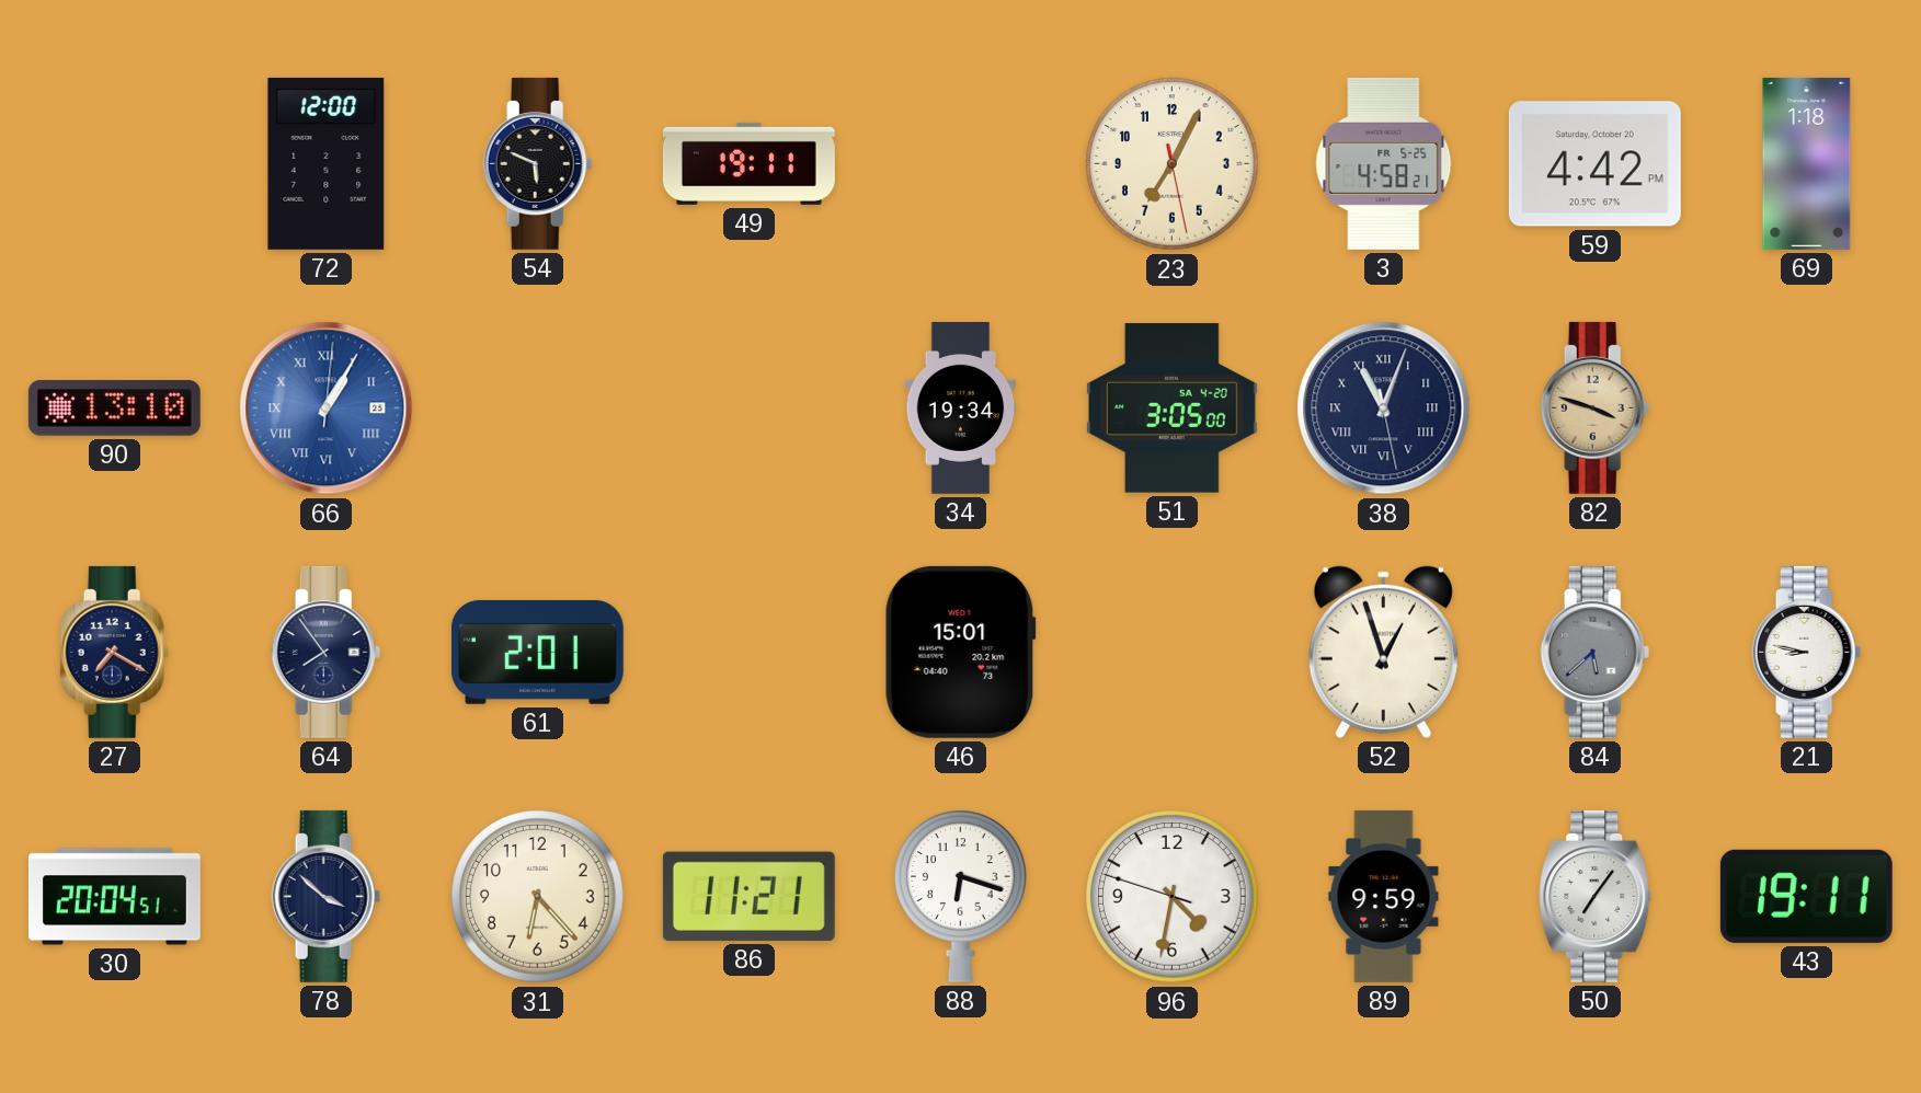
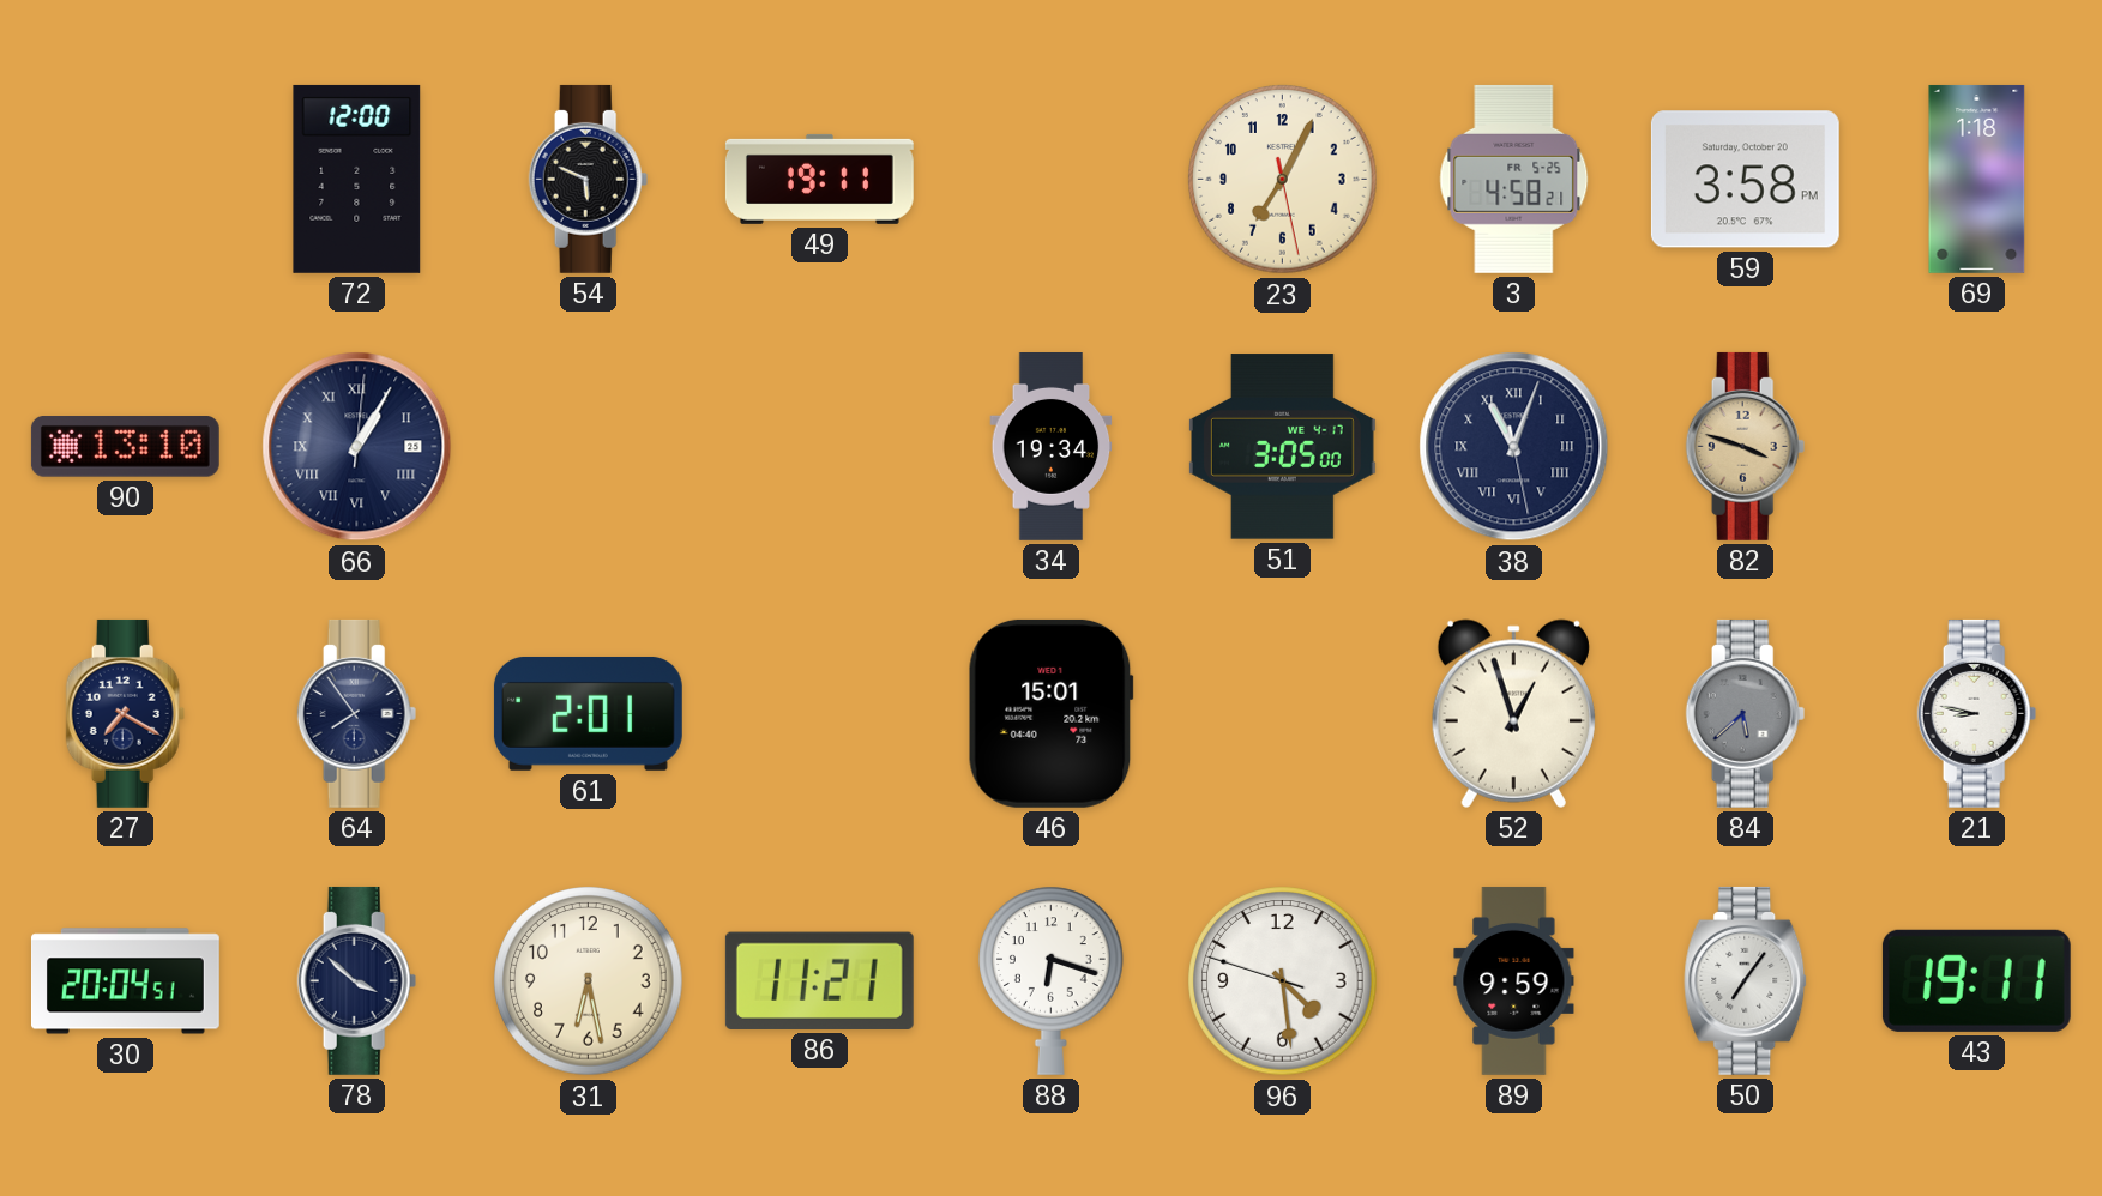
59: 4:42 -> 3:58 (1745, 180)
66 dial: blue -> navy (357, 447)
51 date: SA 4-20 -> WE 4-17 (1282, 447)
31: 6:23 -> 6:28 (589, 981)
96: 4:31 -> 4:28 (1283, 981)
